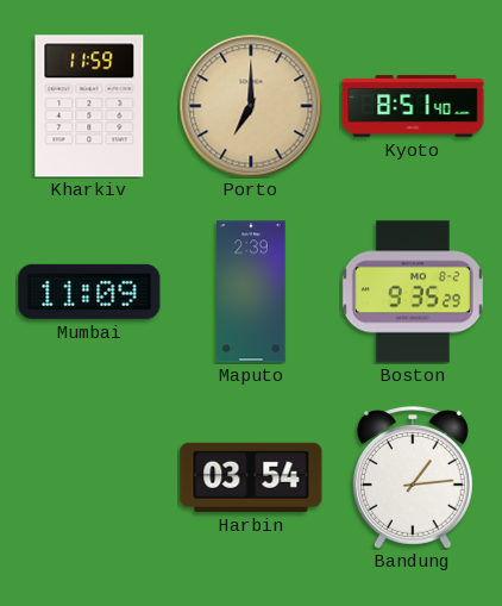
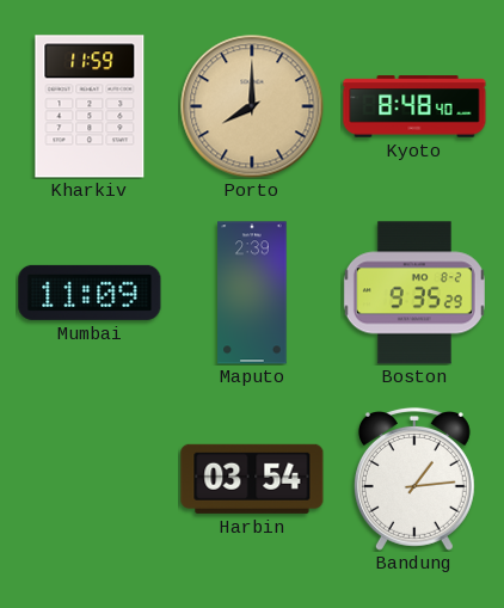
Porto: 7:00 -> 8:00 (252, 106)
Kyoto: 8:51 -> 8:48 (414, 106)
